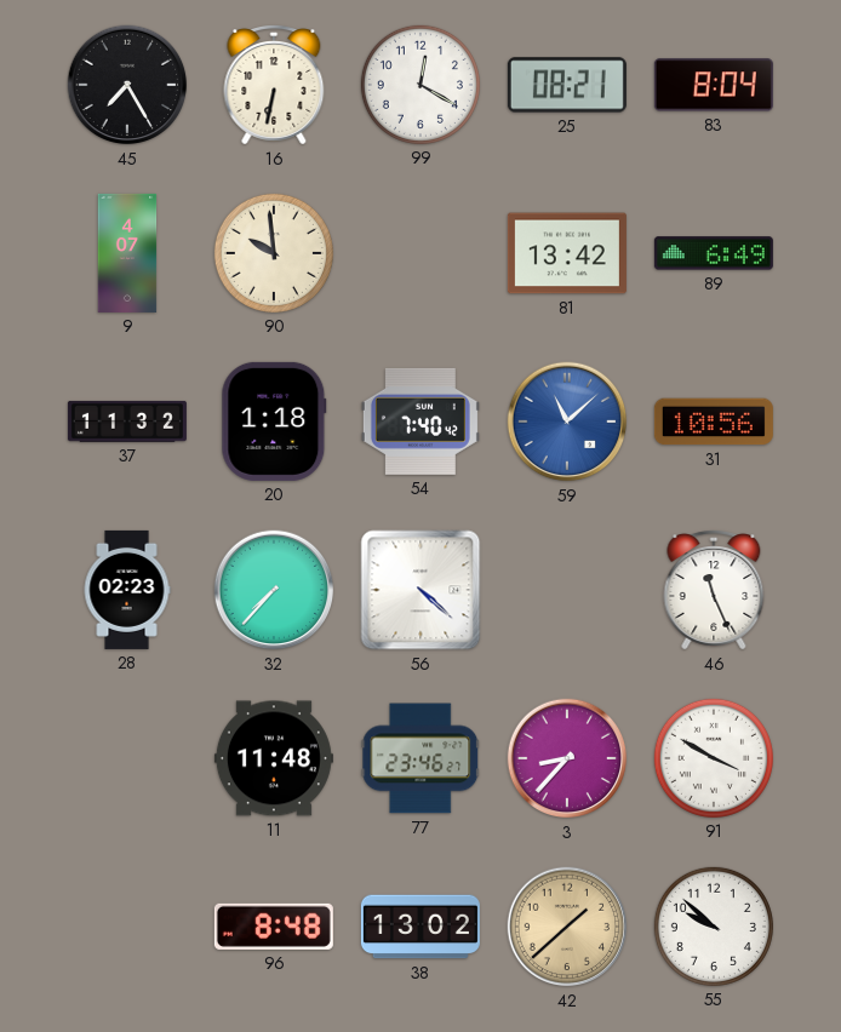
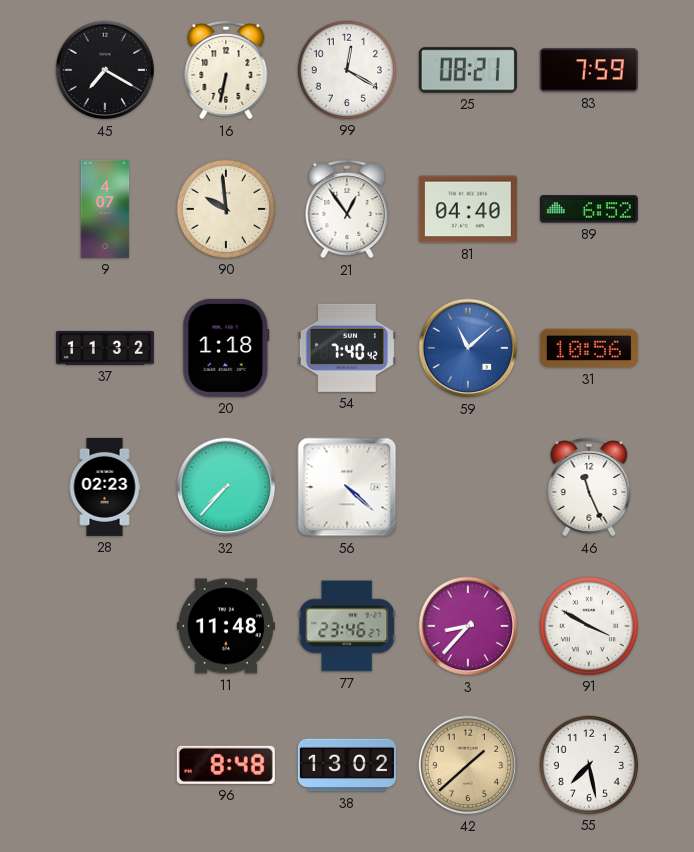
45: 7:25 -> 7:20 (105, 70)
83: 8:04 -> 7:59 (589, 70)
21: none -> 12:54 (347, 210)
81: 13:42 -> 04:40 (468, 209)
89: 6:49 -> 6:52 (589, 209)
55: 9:52 -> 7:28 (589, 765)
